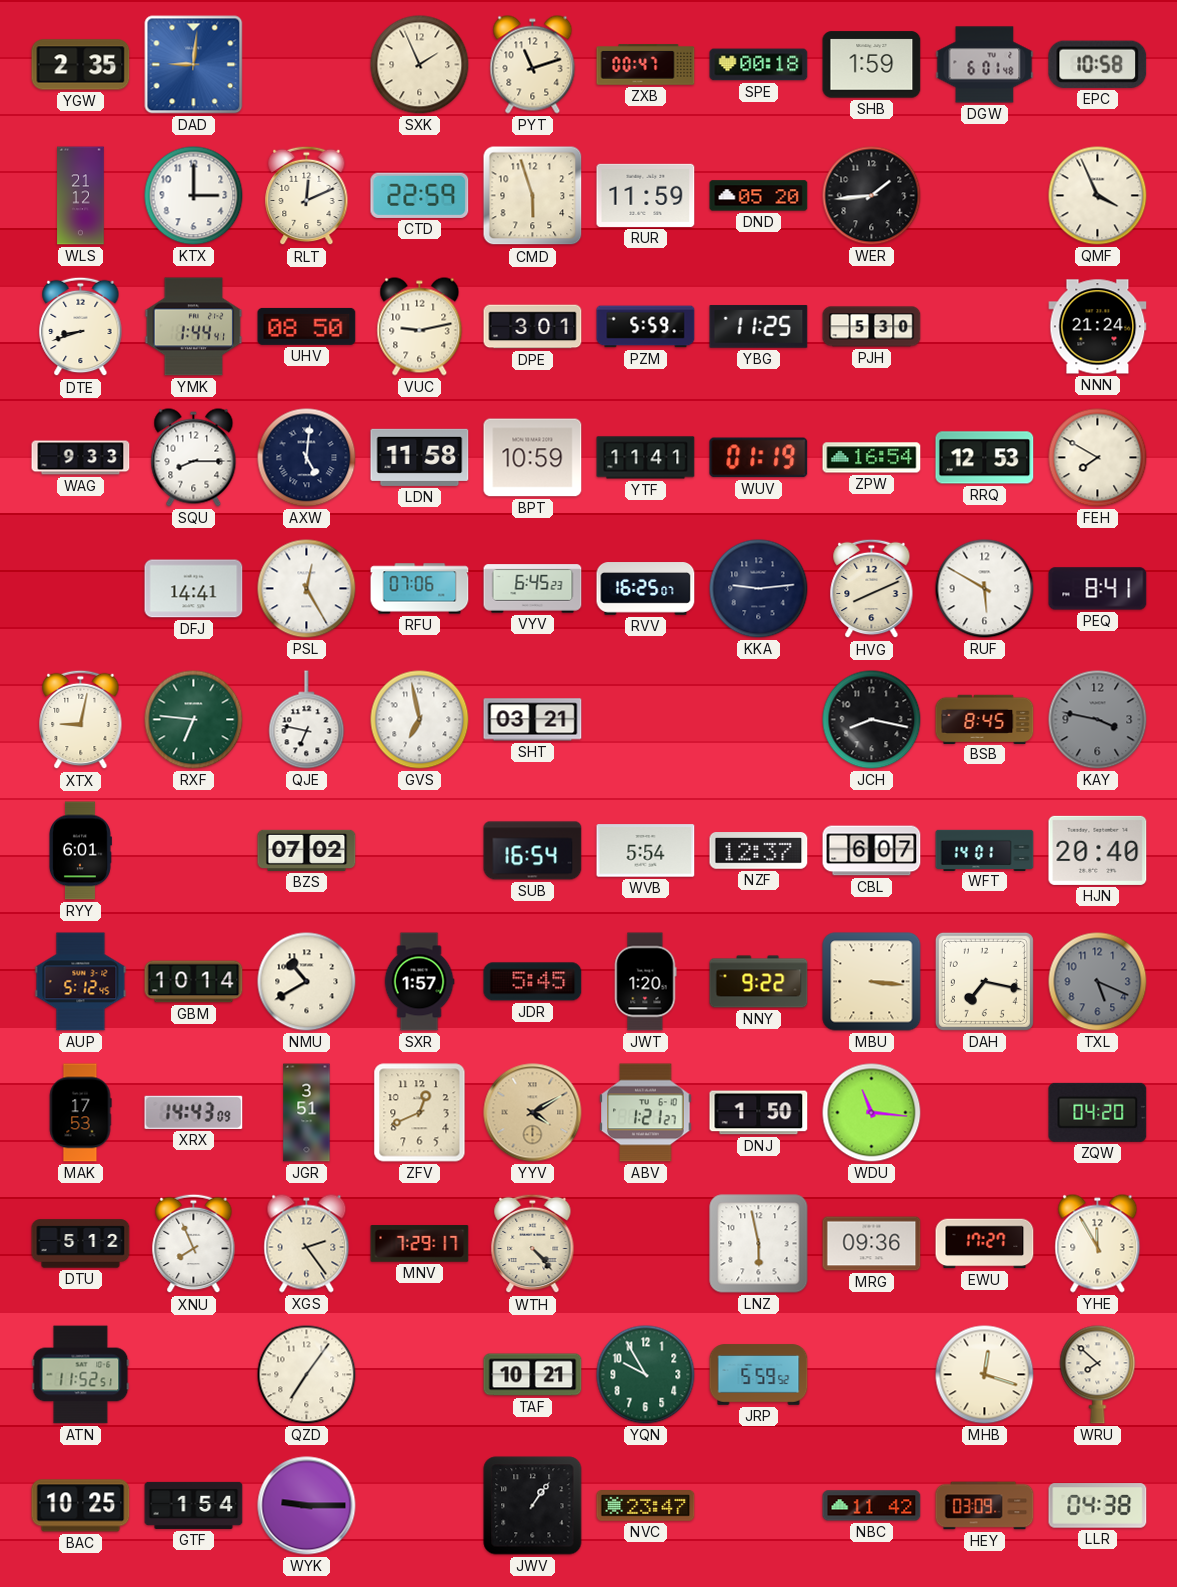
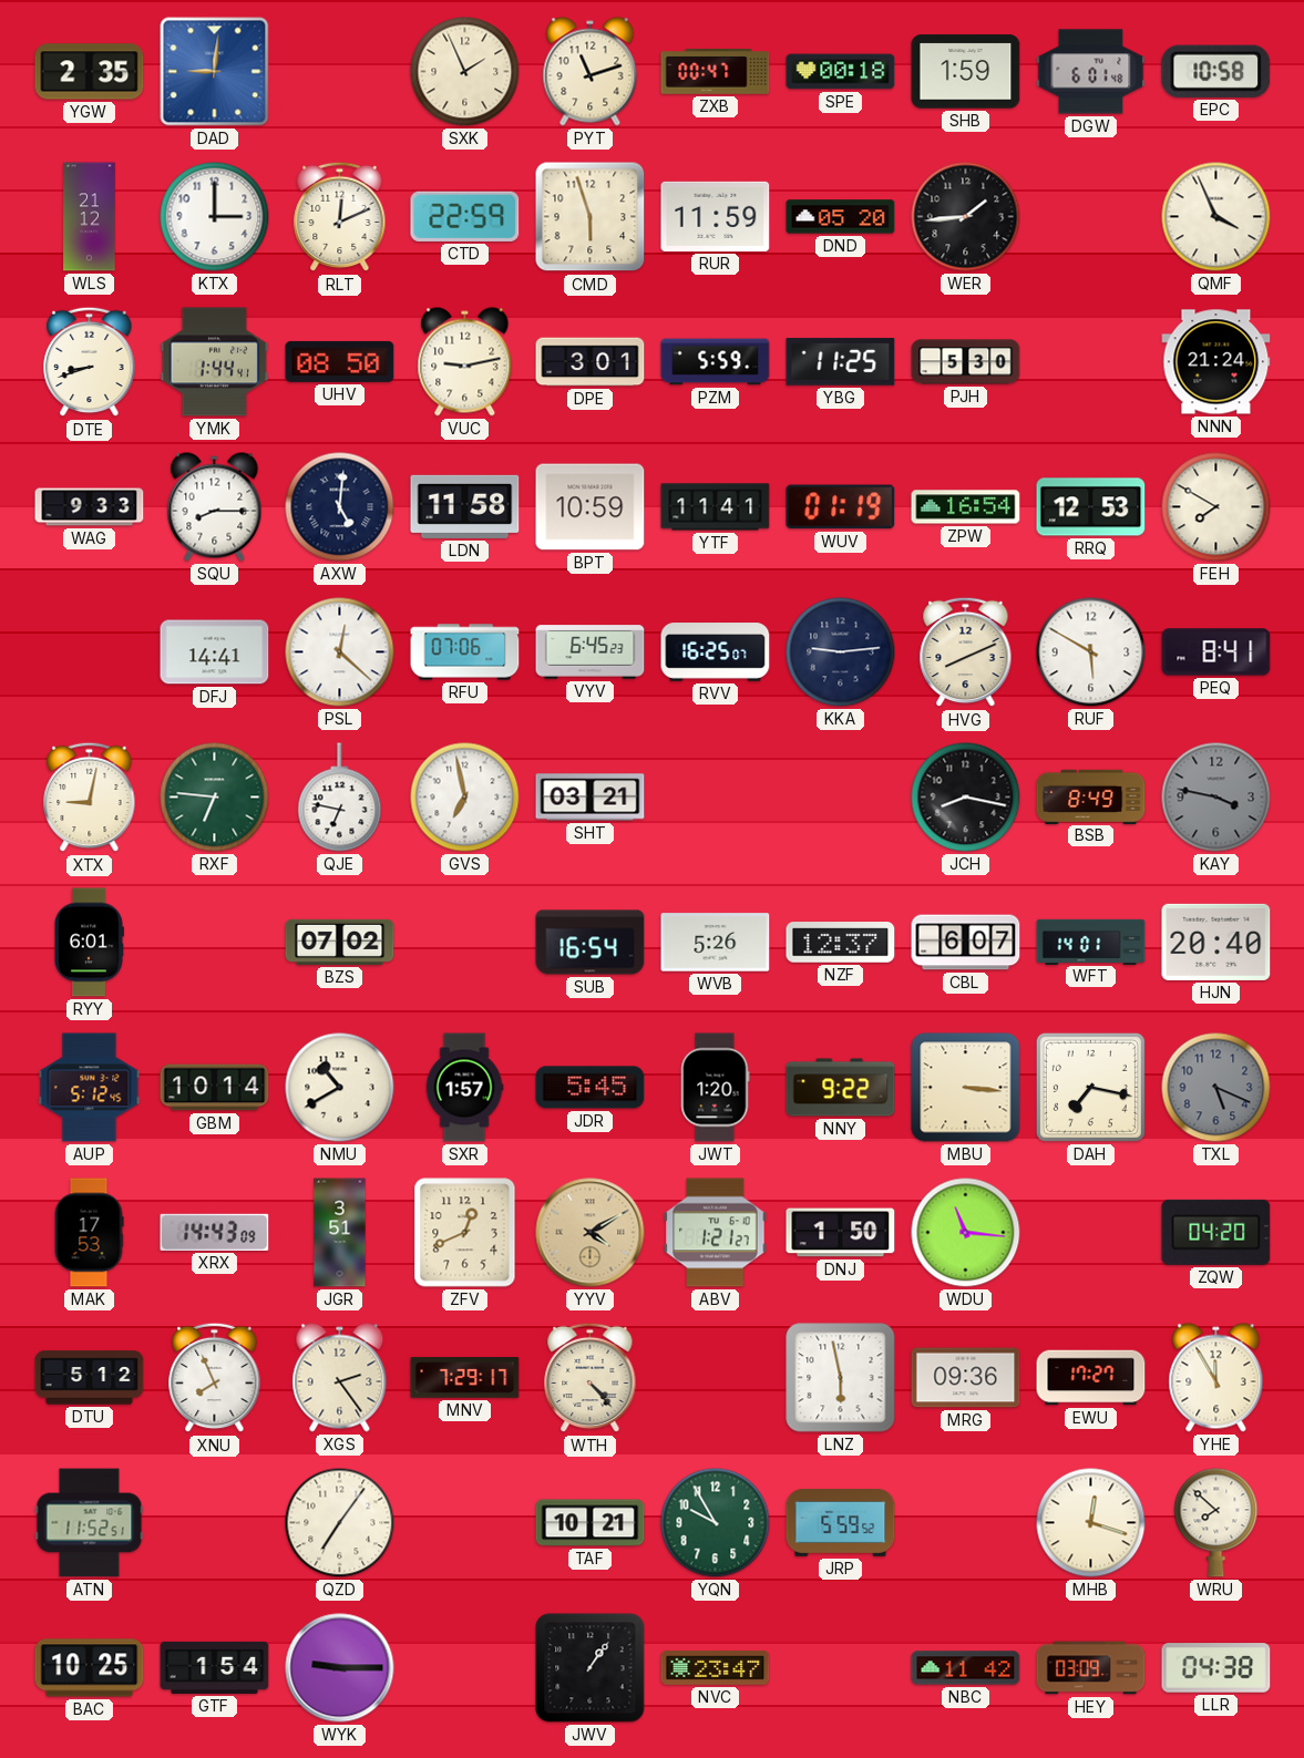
PSL: 12:25 -> 12:22 (340, 652)
BSB: 8:45 -> 8:49 (1091, 796)
WVB: 5:54 -> 5:26 (716, 943)
